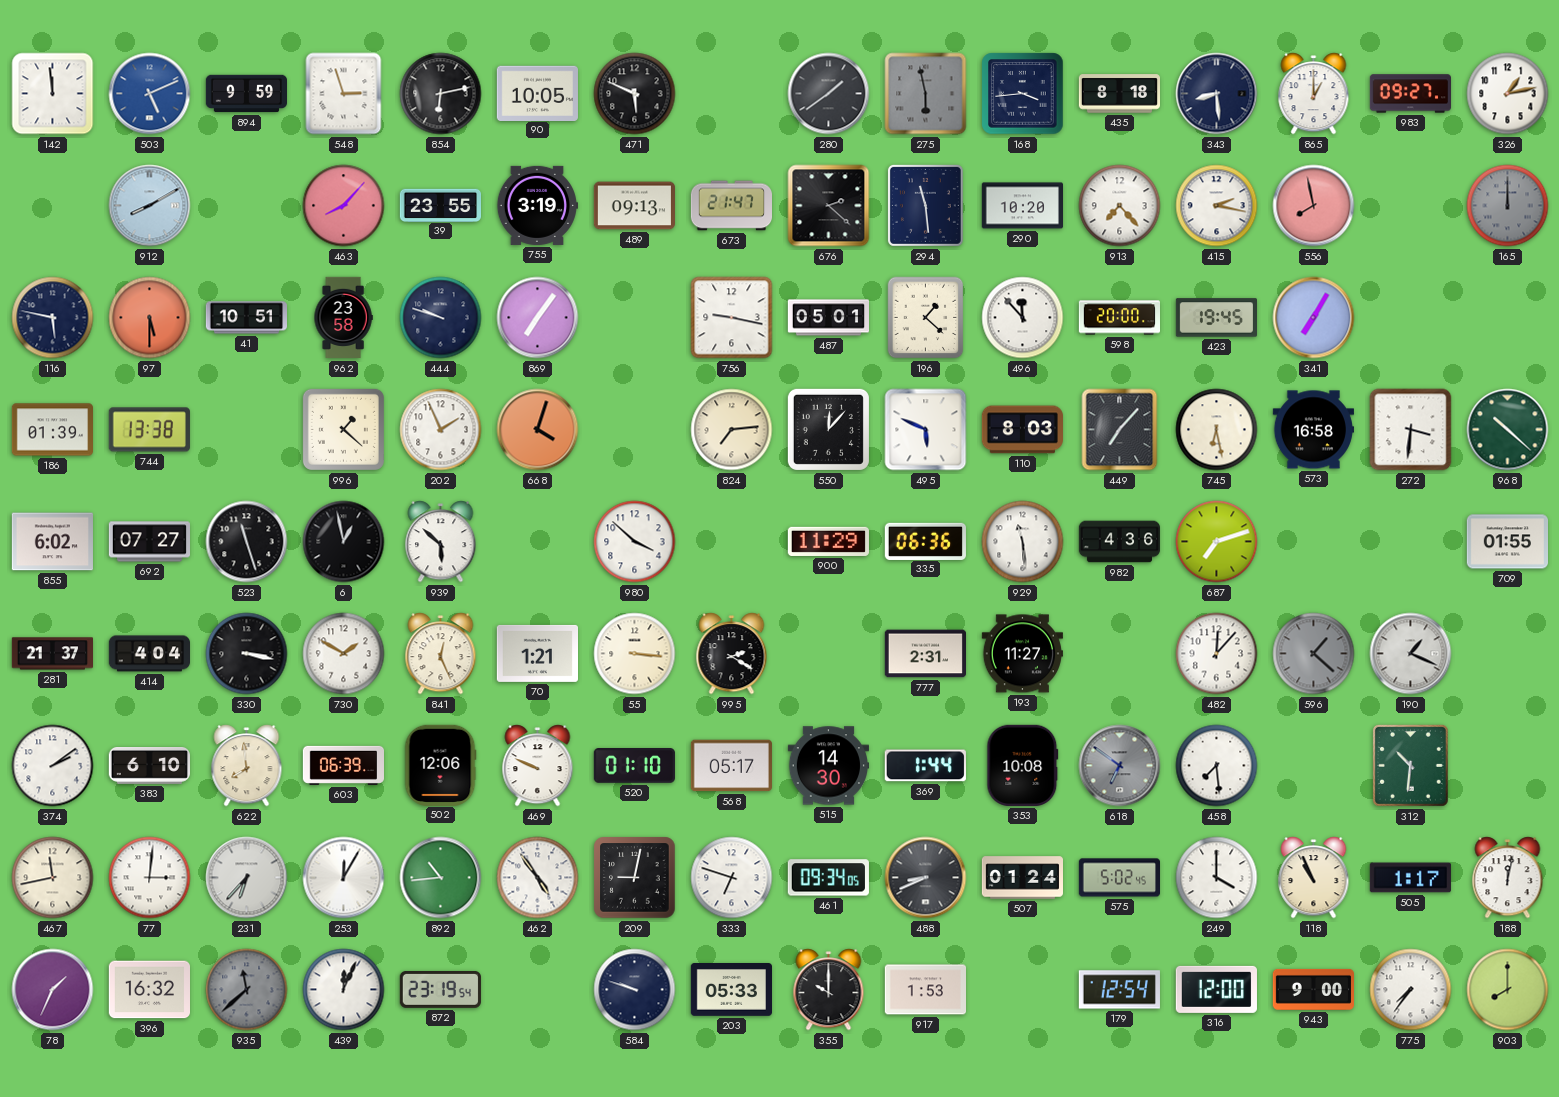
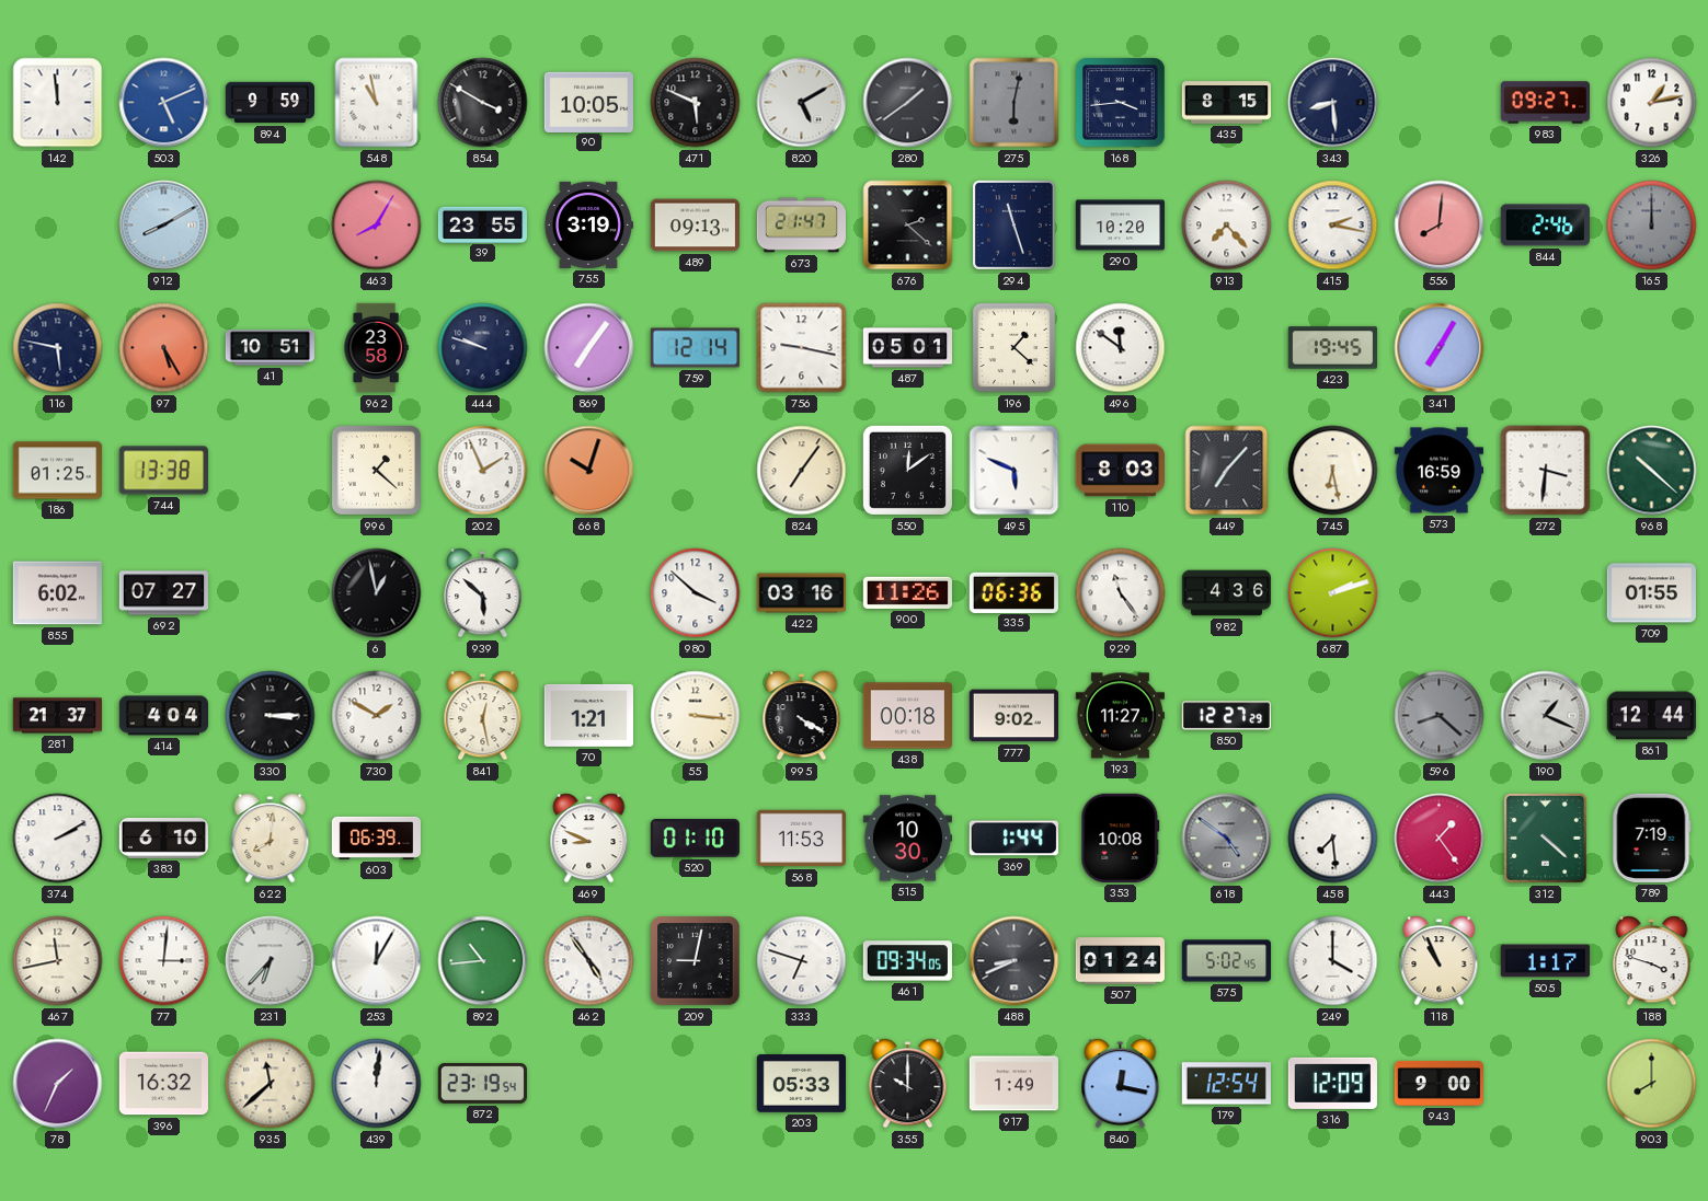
548: 2:57 -> 10:58 (377, 103)
854: 6:13 -> 3:50 (483, 103)
820: none -> 5:10 (802, 103)
275: 5:58 -> 6:02 (1015, 103)
435: 8:18 -> 8:15 (1226, 103)
865: 1:00 -> none (1314, 94)
463: 8:07 -> 8:05 (377, 226)
294: 11:29 -> 11:27 (1013, 224)
556: 7:58 -> 8:01 (1440, 226)
844: none -> 2:46 (1545, 226)
97: 5:30 -> 5:25 (164, 348)
759: none -> 12:14 (695, 348)
496: 11:53 -> 11:51 (1121, 348)
598: 20:00 -> none (1119, 318)
186: 01:39 -> 01:25 (57, 471)
668: 4:03 -> 10:03 (589, 471)
824: 7:14 -> 7:06 (802, 471)
550: 12:07 -> 12:09 (907, 470)
573: 16:58 -> 16:59 (1438, 471)
523: 11:27 -> none (247, 542)
422: none -> 03:16 (801, 593)
900: 11:29 -> 11:26 (907, 592)
929: 11:29 -> 11:24 (1121, 593)
687: 7:12 -> 2:12 (1333, 593)
330: 3:17 -> 3:15 (271, 716)
841: 12:26 -> 12:28 (483, 716)
995: 2:20 -> 4:20 (802, 716)
438: none -> 00:18 (907, 716)
777: 2:31 -> 9:02 (1013, 716)
850: none -> 12:27 (1226, 716)
482: 12:07 -> none (1217, 654)
596: 1:22 -> 8:22 (1440, 716)
861: none -> 12:44 (1651, 716)
374: 2:09 -> 2:10 (58, 839)
622: 7:59 -> 8:01 (271, 839)
502: 12:06 -> none (440, 765)
469: 9:49 -> 8:49 (589, 839)
568: 05:17 -> 11:53 (801, 839)
515: 14:30 -> 10:30 (907, 839)
618: 6:51 -> 4:51 (1227, 839)
443: none -> 1:24 (1440, 839)
312: 10:31 -> 4:22 (1545, 838)
789: none -> 7:19 (1652, 838)
188: 12:02 -> 3:48 (1652, 961)
935 dial: grey -> cream (271, 1084)
439: 12:04 -> 12:01 (377, 1084)
584: 9:48 -> none (635, 990)
917: 1:53 -> 1:49 (1013, 1084)
840: none -> 12:17 (1121, 1084)
316: 12:00 -> 12:09 (1332, 1083)
775: 7:36 -> none (1411, 990)
